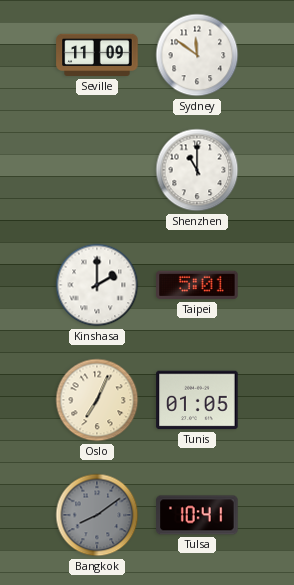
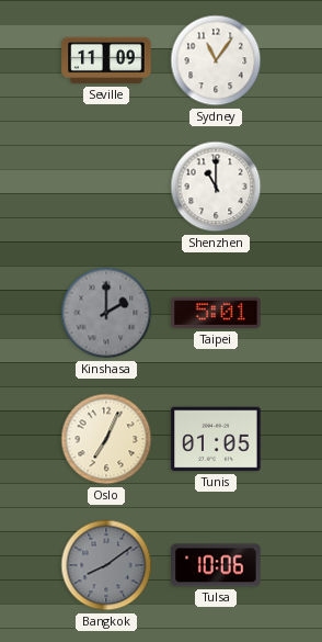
Sydney: 11:51 -> 11:06 (216, 60)
Kinshasa dial: white -> grey (106, 313)
Tulsa: 10:41 -> 10:06 (216, 565)
